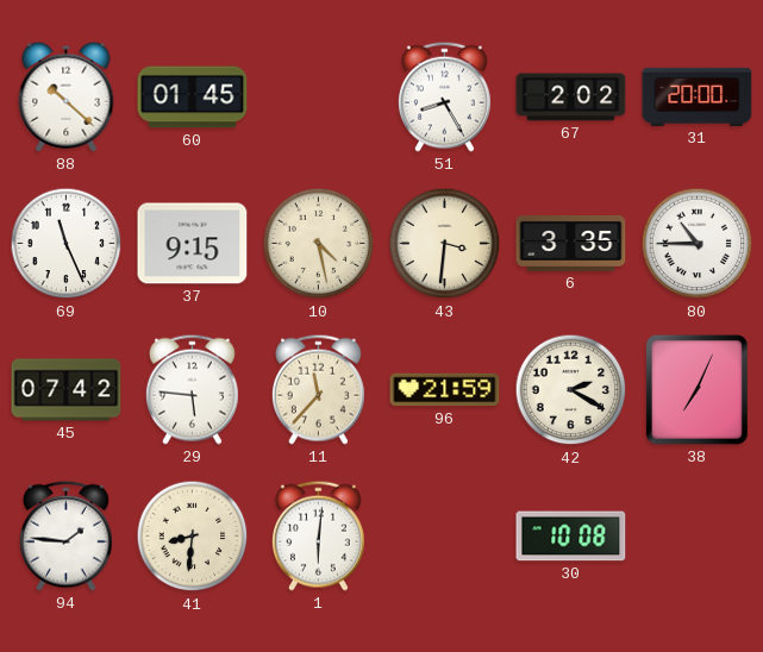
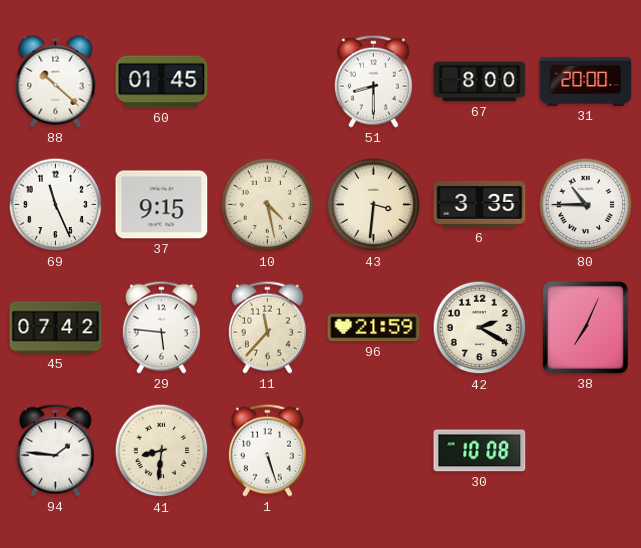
51: 8:25 -> 8:30 (373, 81)
67: 2:02 -> 8:00 (480, 82)
1: 6:01 -> 5:27 (267, 450)
